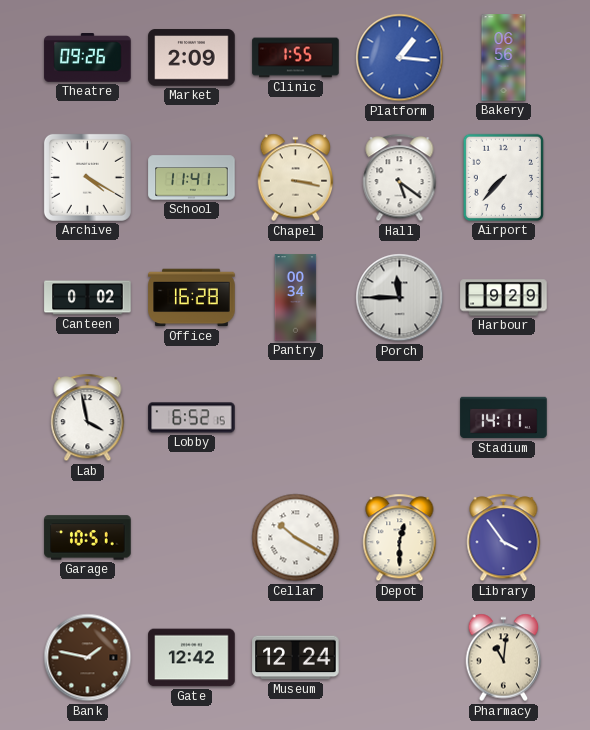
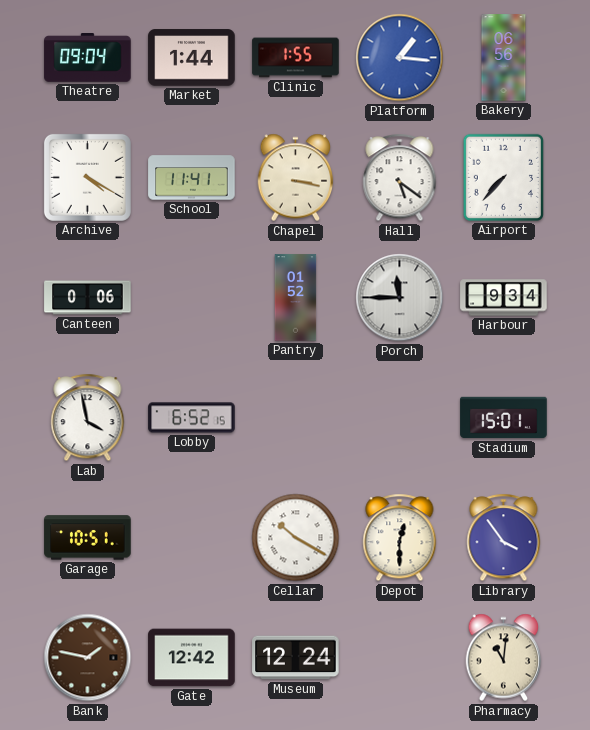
Theatre: 09:26 -> 09:04 (88, 58)
Market: 2:09 -> 1:44 (192, 58)
Canteen: 0:02 -> 0:06 (88, 298)
Office: 16:28 -> none (192, 298)
Pantry: 00:34 -> 01:52 (296, 298)
Harbour: 9:29 -> 9:34 (504, 298)
Stadium: 14:11 -> 15:01 (504, 418)
